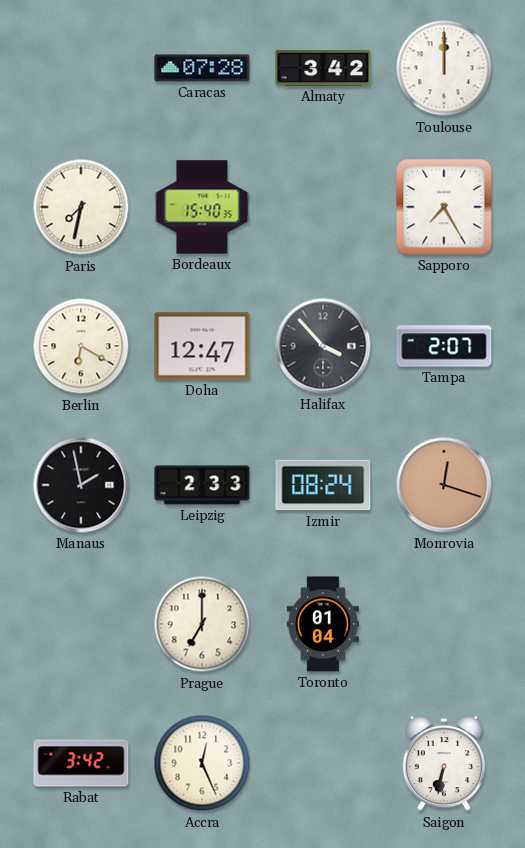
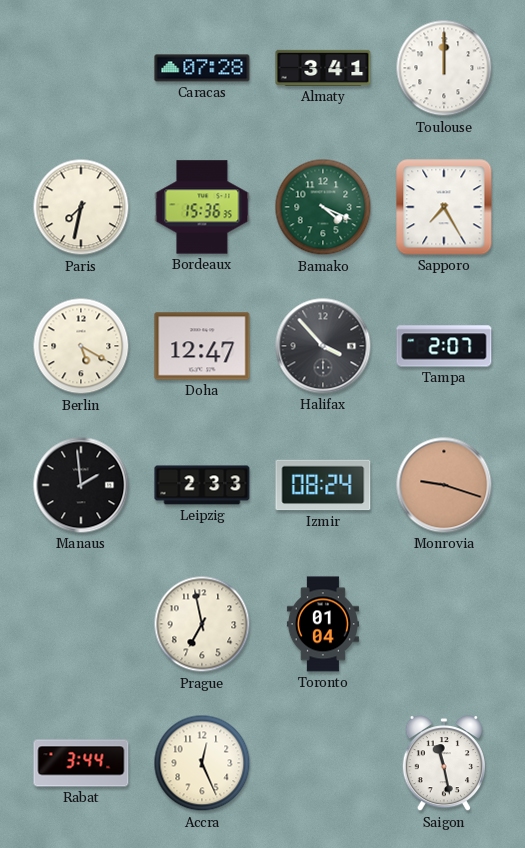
Almaty: 3:42 -> 3:41 (323, 68)
Bordeaux: 15:40 -> 15:36 (202, 207)
Bamako: none -> 4:19 (323, 207)
Berlin: 6:20 -> 5:20 (81, 346)
Manaus: 1:58 -> 1:59 (81, 485)
Monrovia: 12:18 -> 9:18 (444, 485)
Prague: 7:00 -> 6:58 (202, 624)
Rabat: 3:42 -> 3:44 (81, 763)
Saigon: 6:32 -> 11:28 (443, 764)
